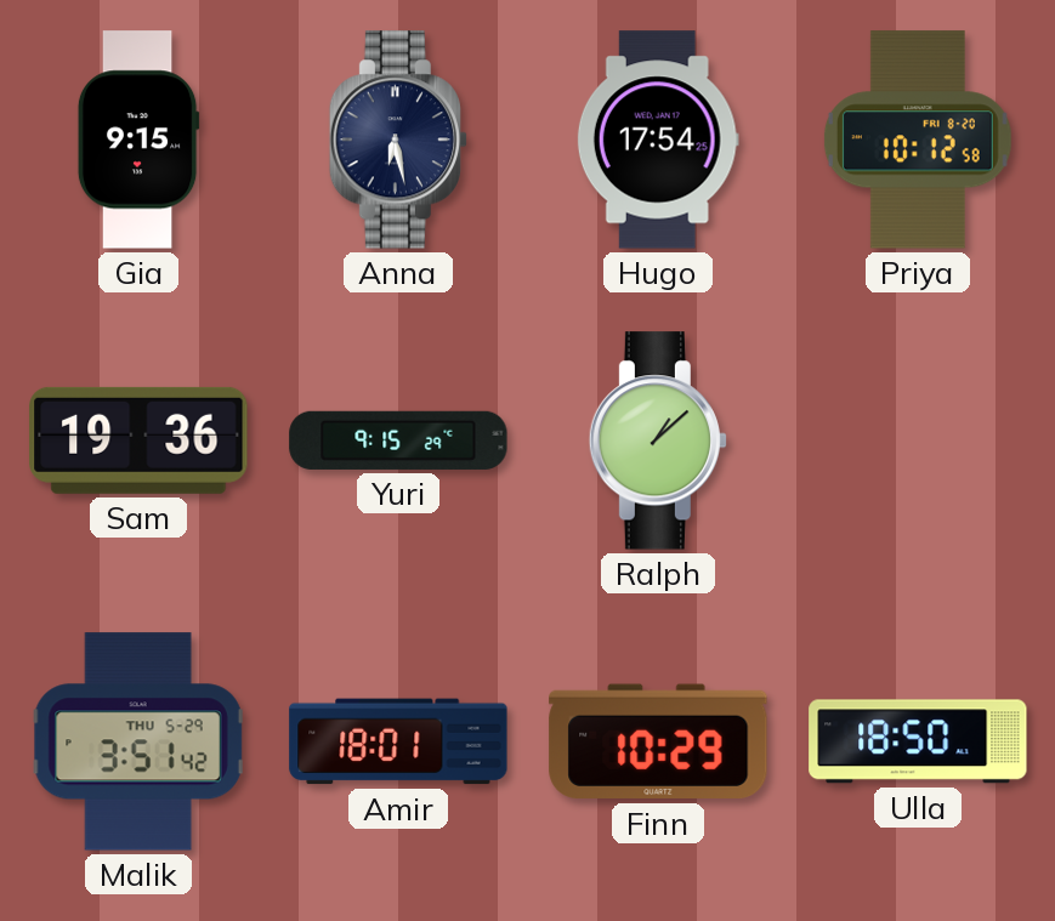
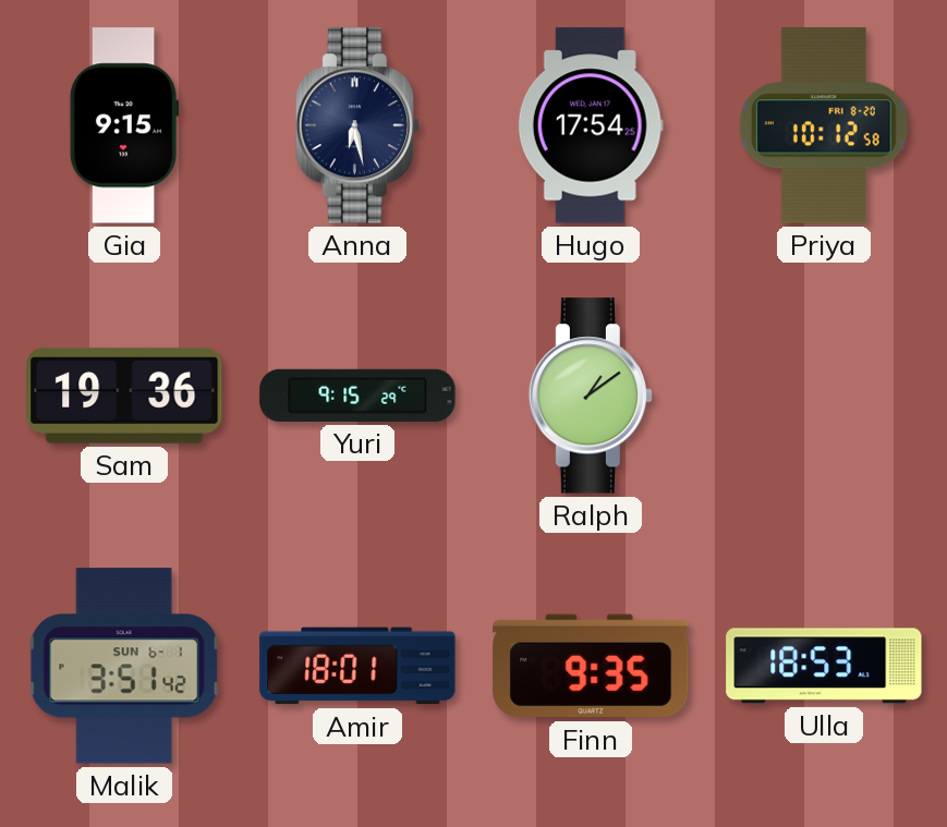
Ralph: 1:08 -> 1:09 (590, 396)
Malik date: THU 5-29 -> SUN 6-1 (124, 666)
Finn: 10:29 -> 9:35 (591, 666)
Ulla: 18:50 -> 18:53 (824, 666)
